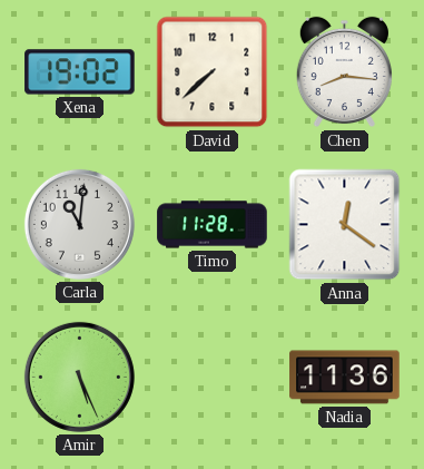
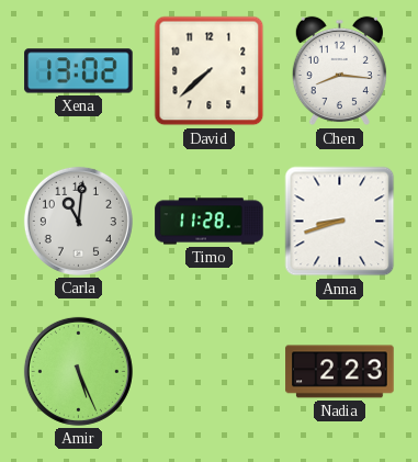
Xena: 19:02 -> 13:02 (79, 71)
Anna: 12:21 -> 8:42 (340, 222)
Nadia: 11:36 -> 2:23 (340, 372)
